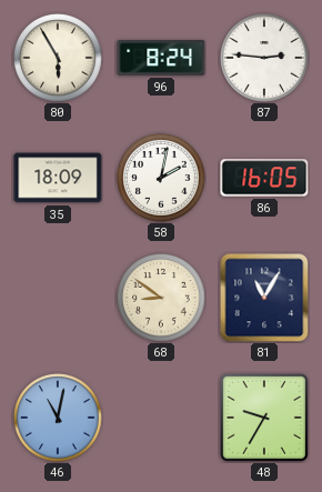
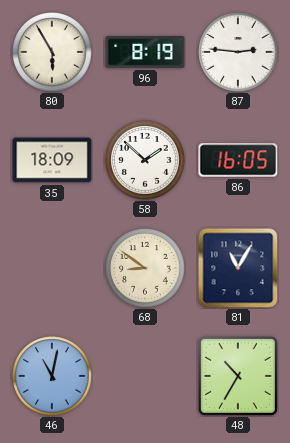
96: 8:24 -> 8:19 (145, 53)
58: 2:02 -> 1:52 (145, 160)
48: 9:35 -> 10:35 (238, 376)
